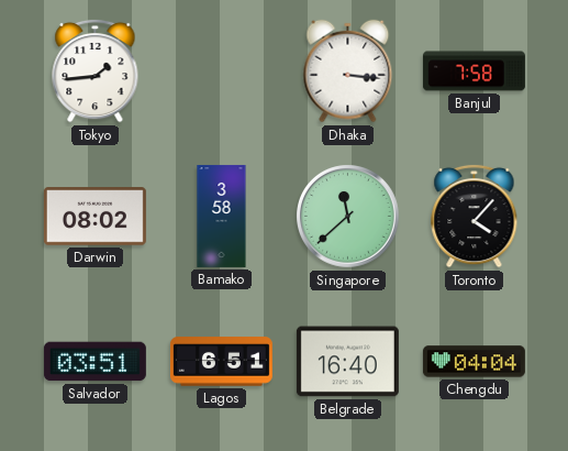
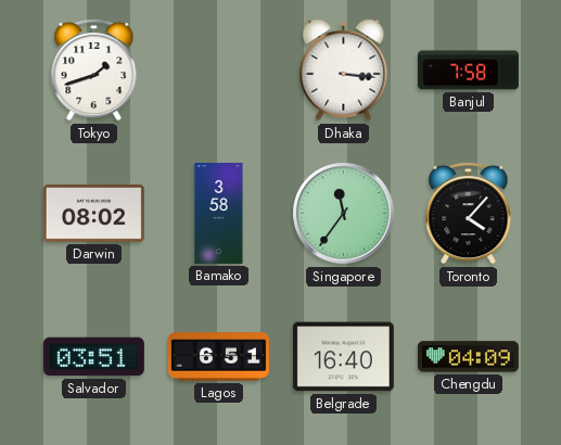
Tokyo: 1:44 -> 1:42 (94, 69)
Singapore: 11:38 -> 11:36 (344, 214)
Chengdu: 04:04 -> 04:09 (468, 357)
